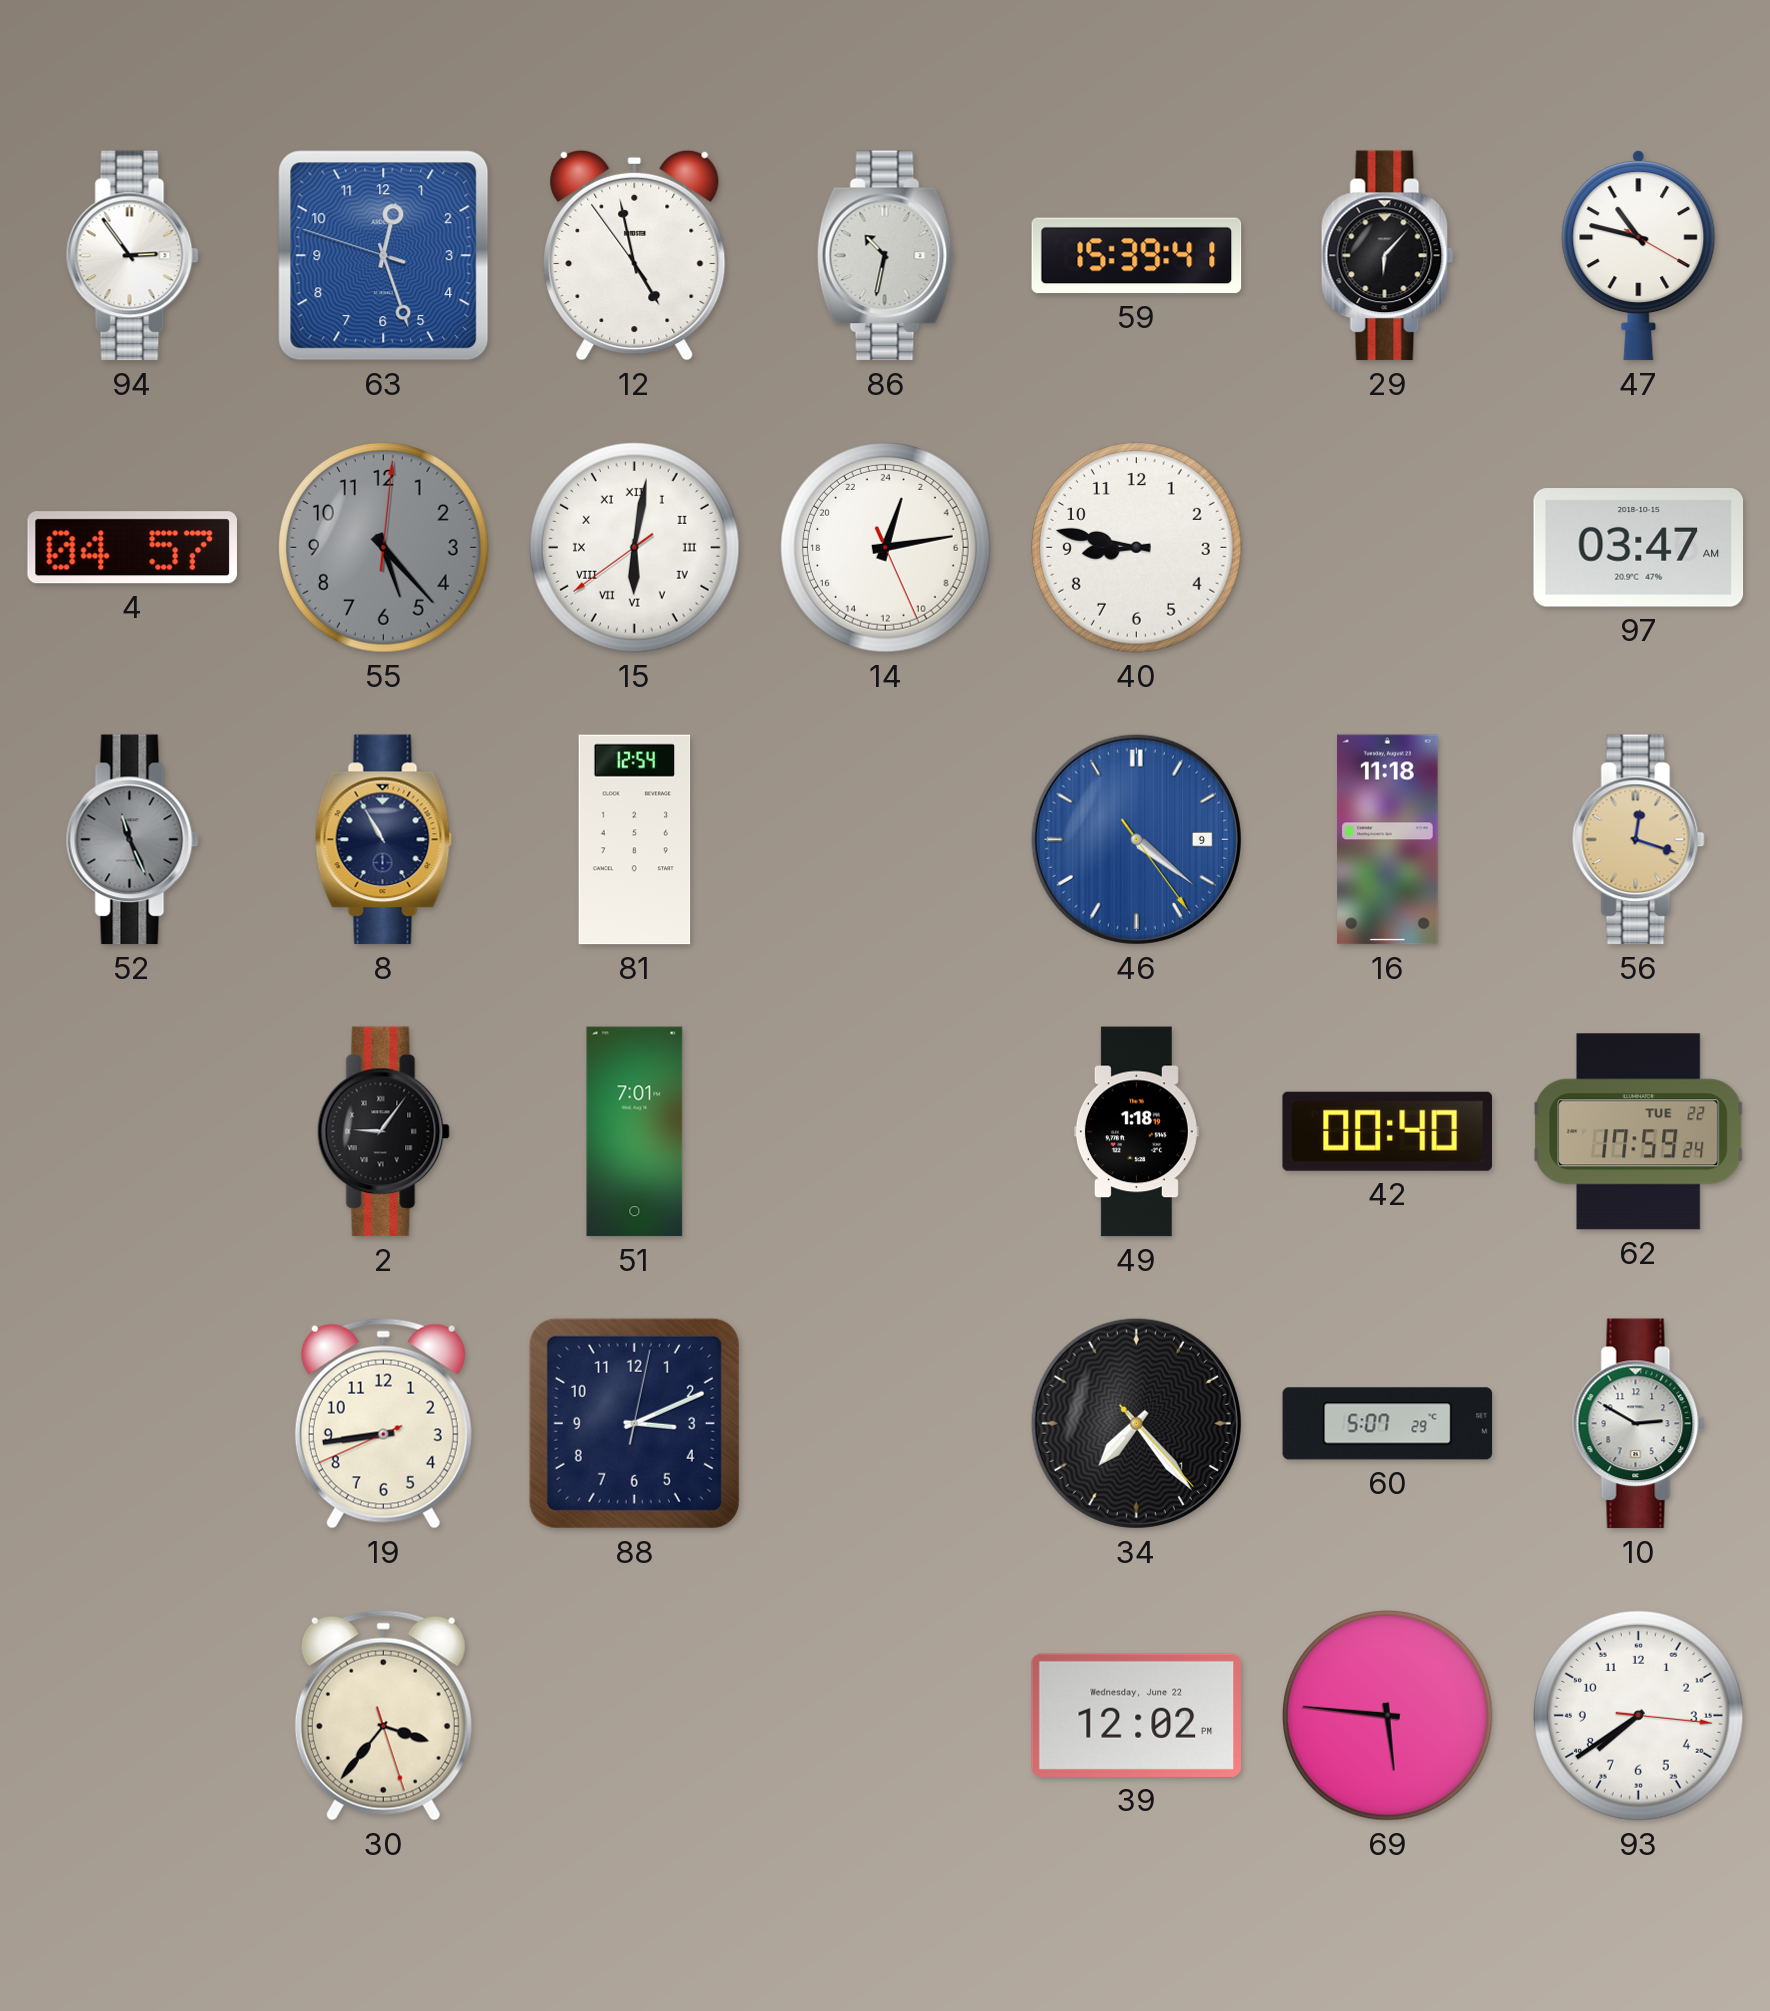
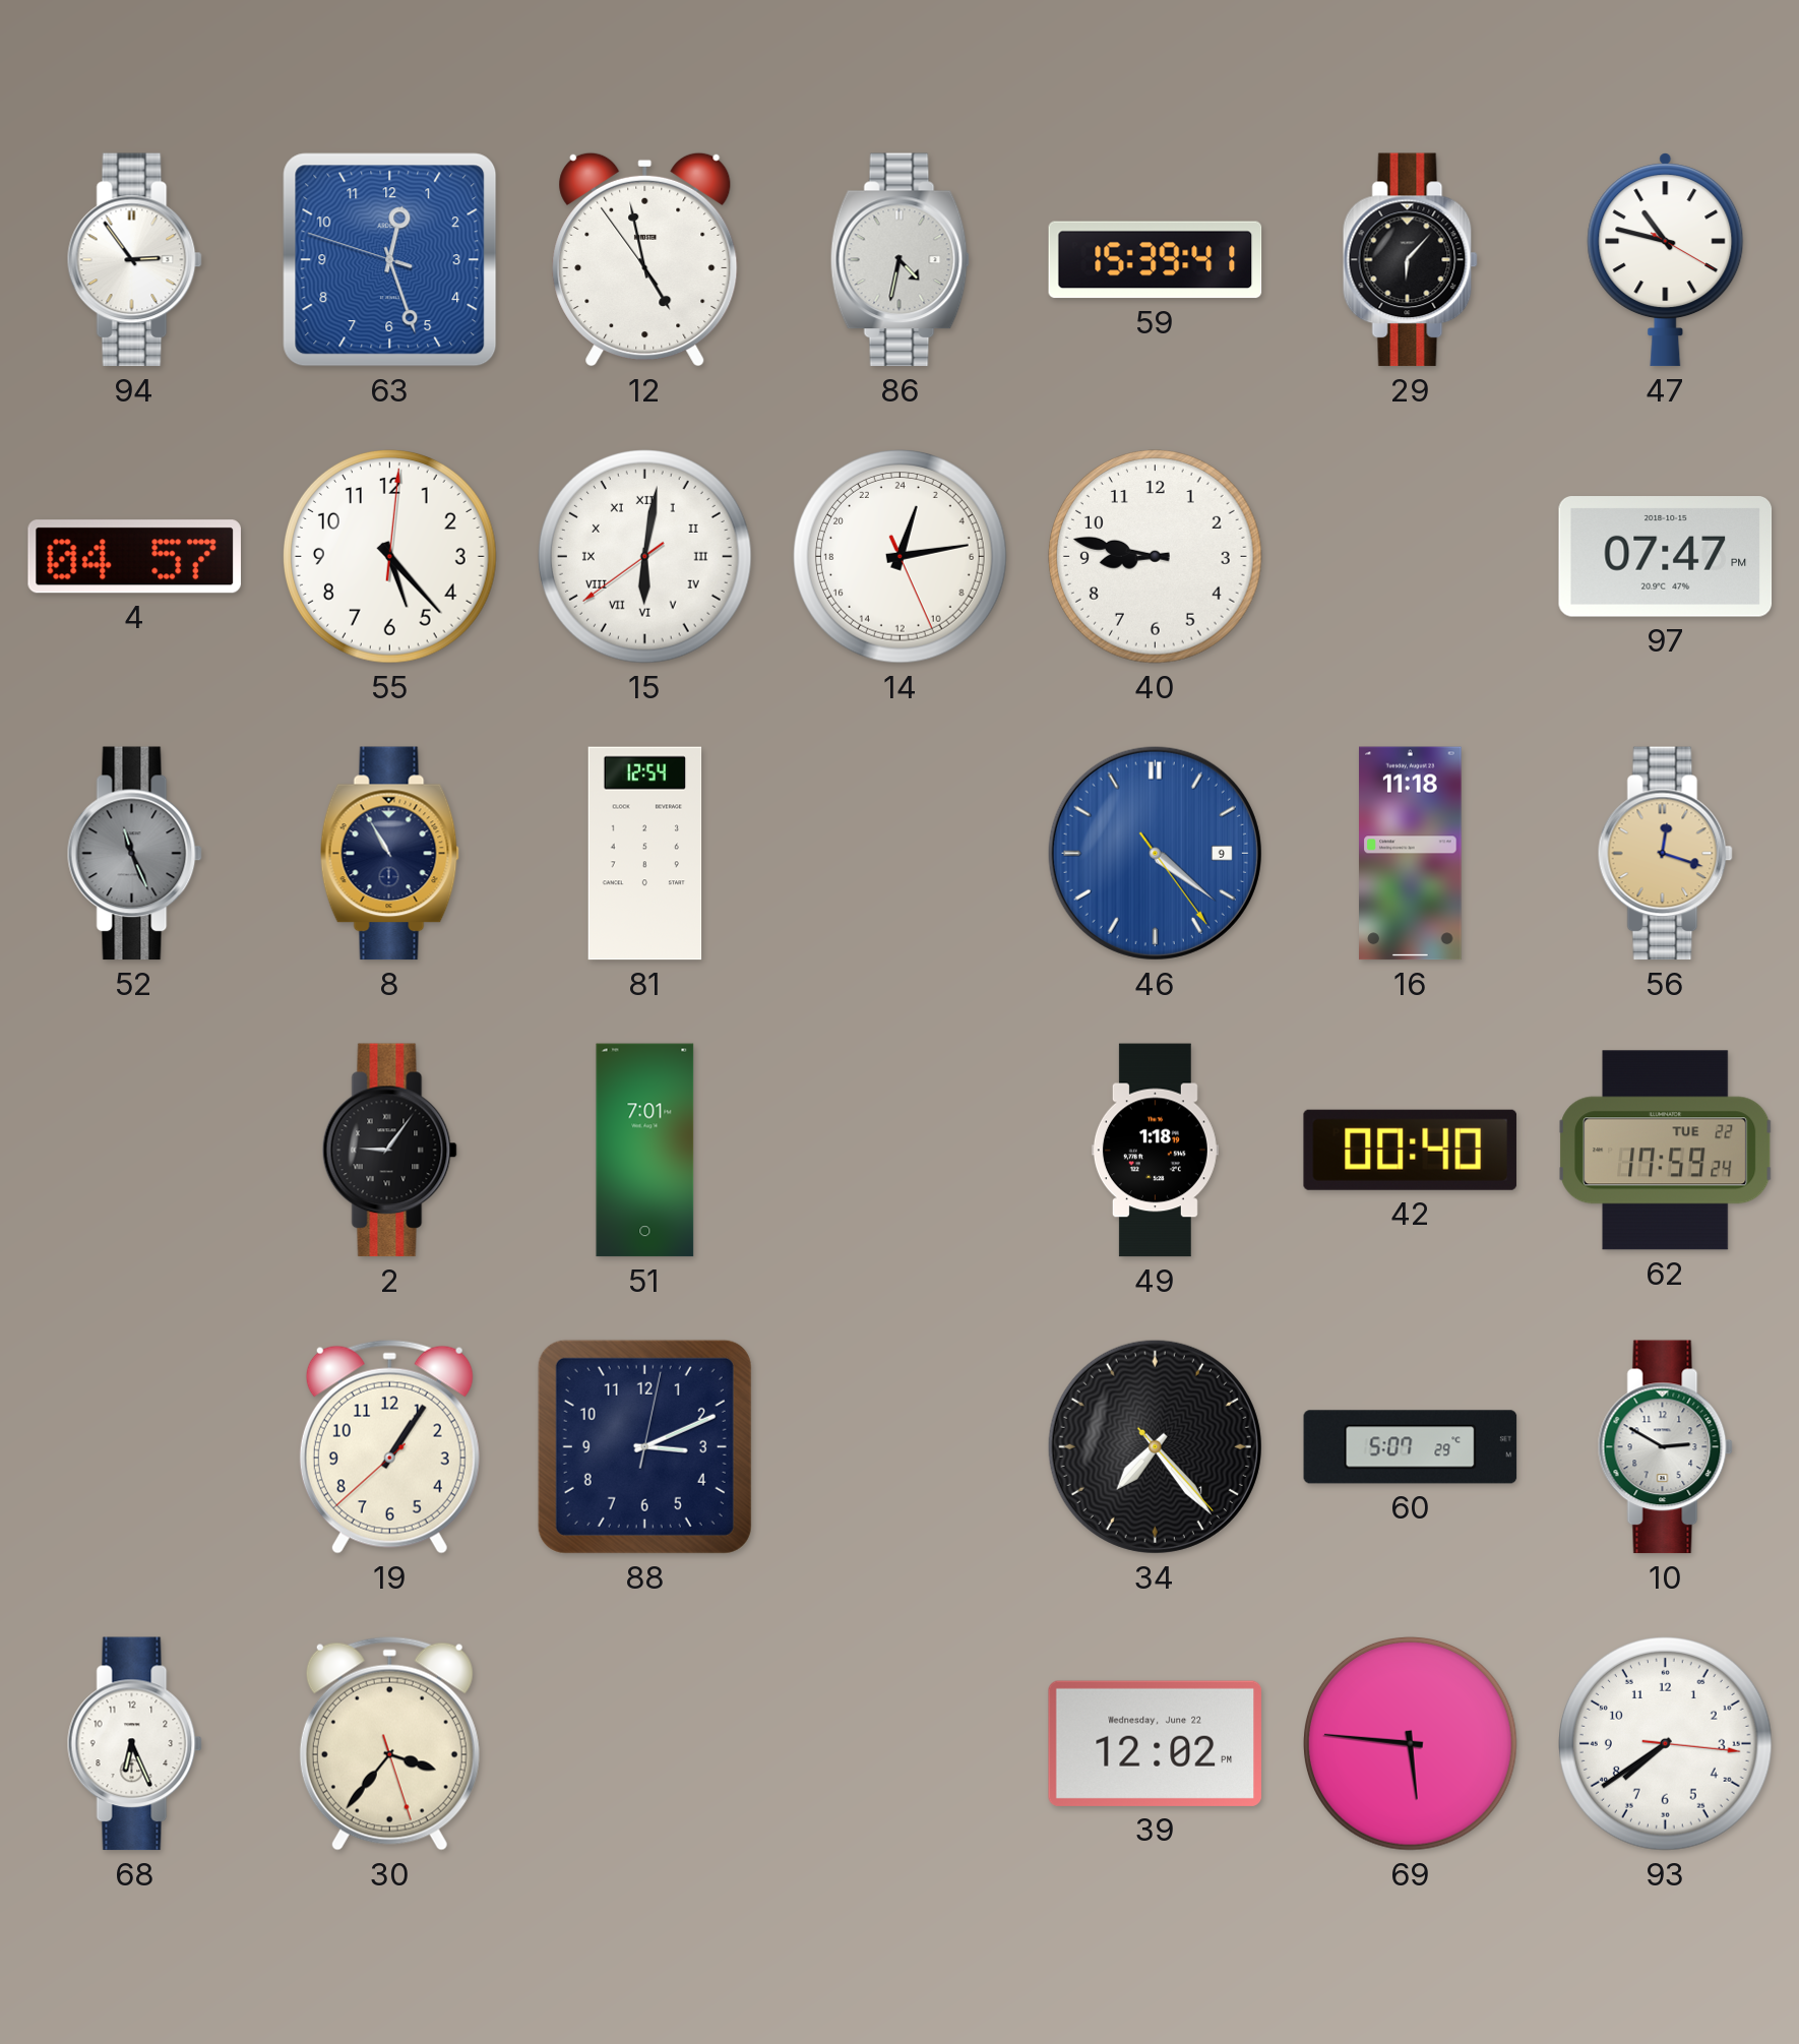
86: 10:32 -> 4:32 (899, 260)
55 dial: grey -> white (390, 557)
97: 03:47 -> 07:47 (1666, 557)
19: 8:43 -> 1:05 (389, 1446)
68: none -> 6:26 (134, 1744)
